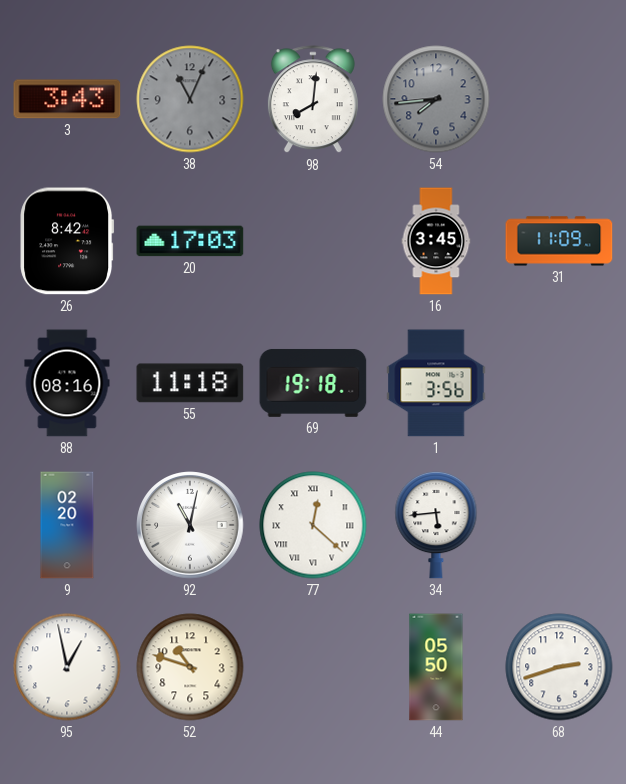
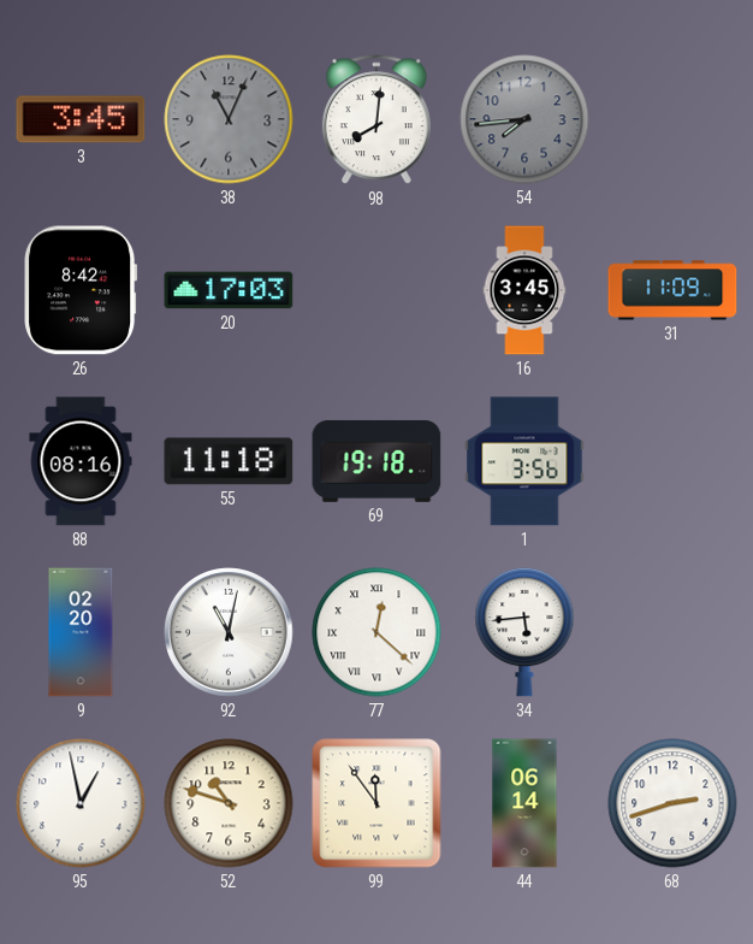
3: 3:43 -> 3:45 (81, 119)
99: none -> 11:54 (376, 803)
44: 05:50 -> 06:14 (524, 803)
